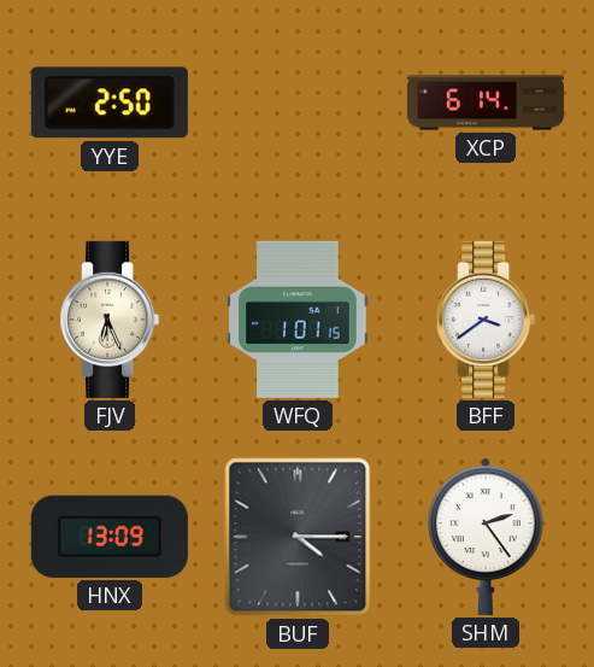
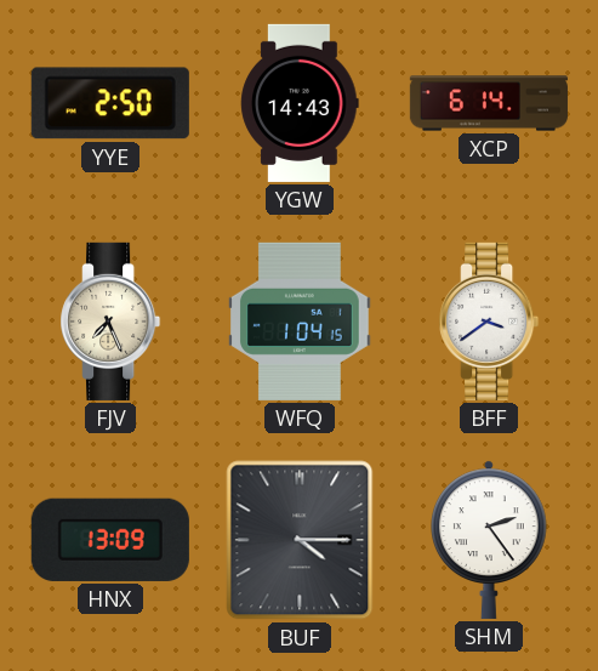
YGW: none -> 14:43 (300, 103)
FJV: 6:26 -> 7:26 (110, 322)
WFQ: 1:01 -> 1:04 (301, 322)
